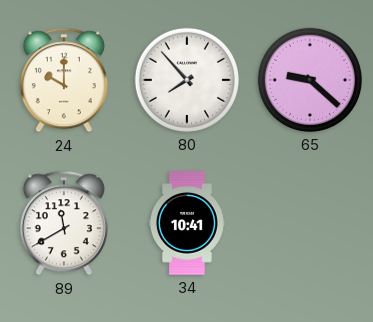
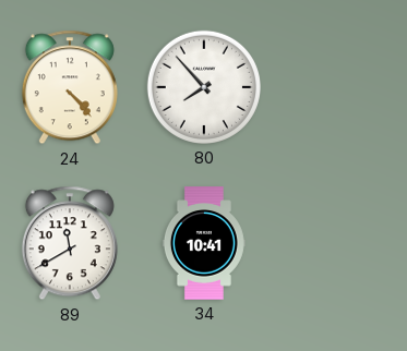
24: 10:00 -> 4:23 (70, 87)
65: 9:22 -> none (310, 80)
